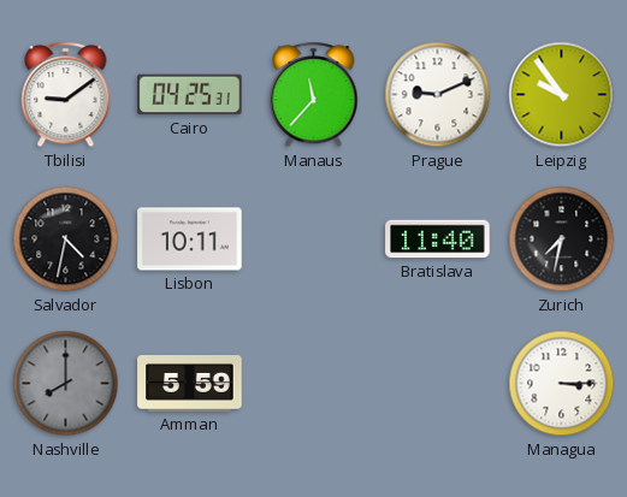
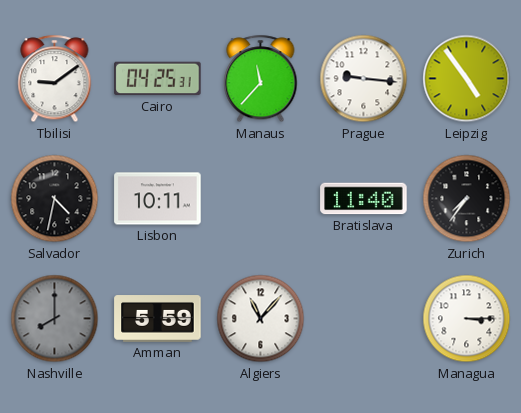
Prague: 9:11 -> 9:16 (364, 79)
Leipzig: 9:54 -> 4:54 (467, 79)
Zurich: 7:32 -> 7:36 (467, 199)
Algiers: none -> 11:07 (261, 319)
